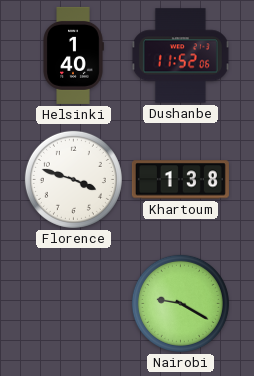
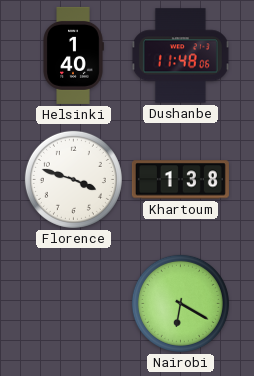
Dushanbe: 11:52 -> 11:48 (180, 56)
Nairobi: 9:20 -> 6:20 (180, 303)
